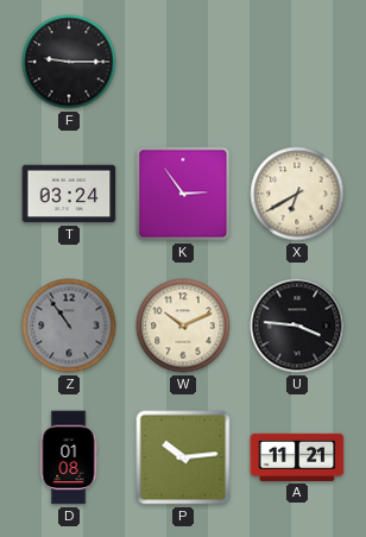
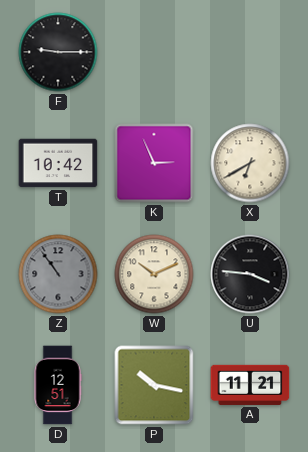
T: 03:24 -> 10:42 (58, 163)
K: 2:54 -> 2:56 (154, 163)
D: 01:08 -> 12:51 (58, 385)
P: 10:14 -> 10:17 (154, 385)
